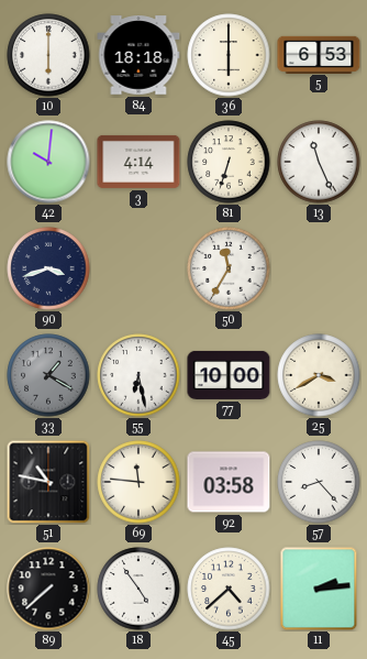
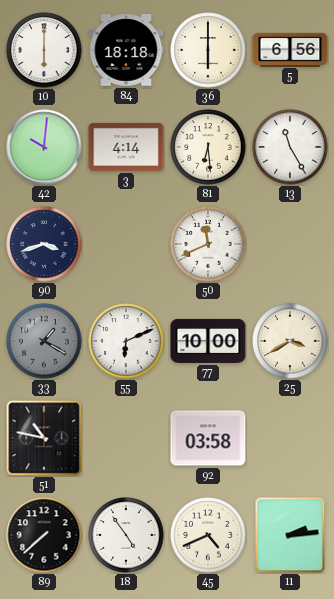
5: 6:53 -> 6:56 (290, 49)
81: 6:33 -> 6:29 (208, 147)
13: 11:26 -> 11:25 (290, 147)
50: 11:35 -> 11:41 (208, 244)
55: 6:28 -> 6:11 (126, 341)
69: 11:46 -> none (138, 482)
57: 8:23 -> none (319, 482)
45: 4:38 -> 4:41 (208, 535)
